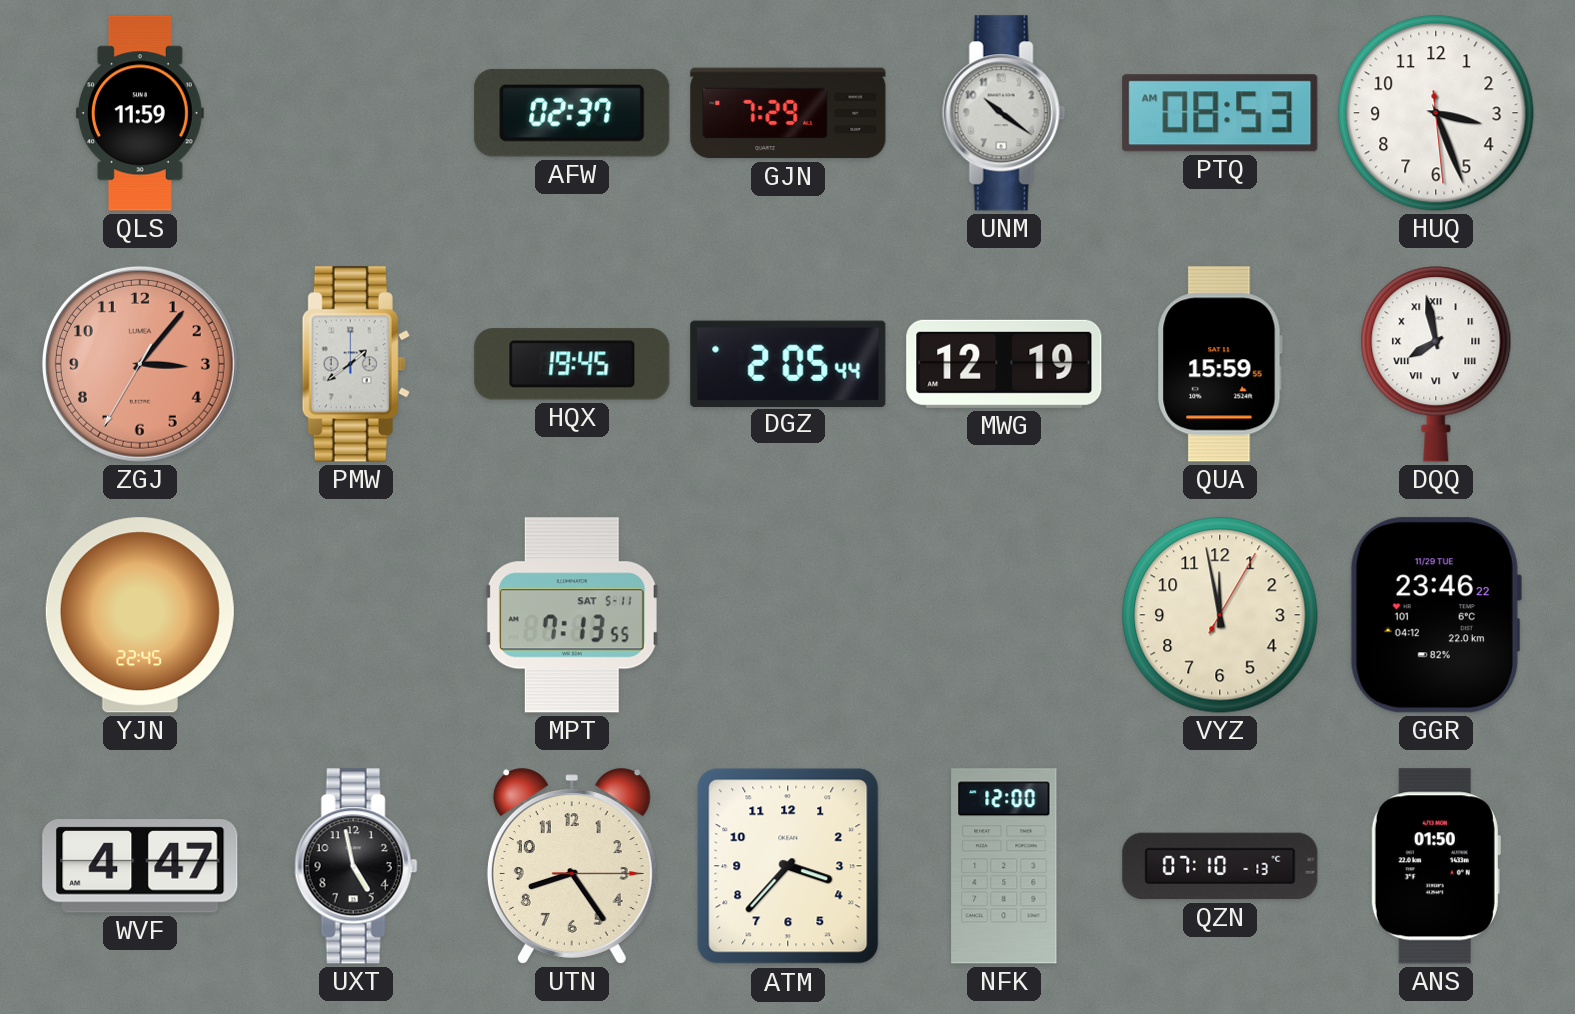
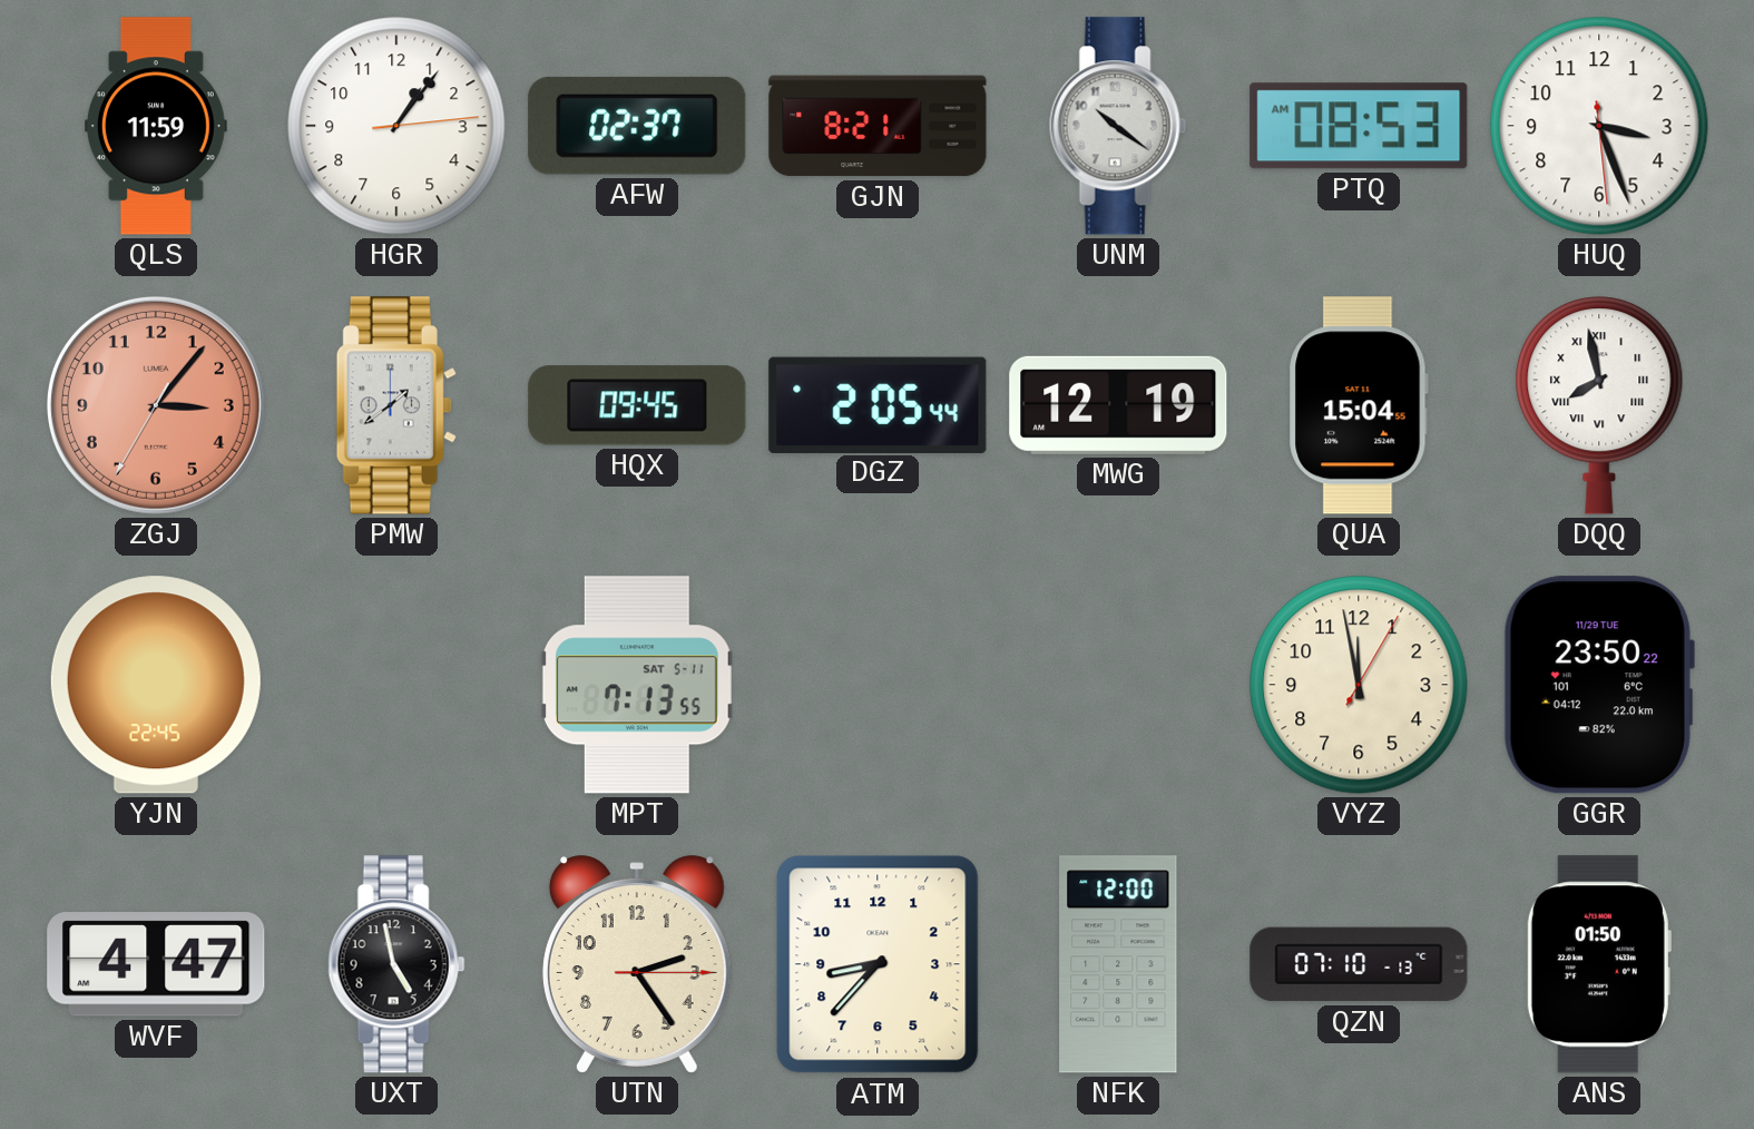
HGR: none -> 1:06 (396, 126)
GJN: 7:29 -> 8:21 (878, 126)
HQX: 19:45 -> 09:45 (637, 405)
QUA: 15:59 -> 15:04 (1359, 405)
GGR: 23:46 -> 23:50 (1598, 685)
UTN: 8:24 -> 2:24 (637, 964)
ATM: 3:37 -> 8:37 (878, 964)
